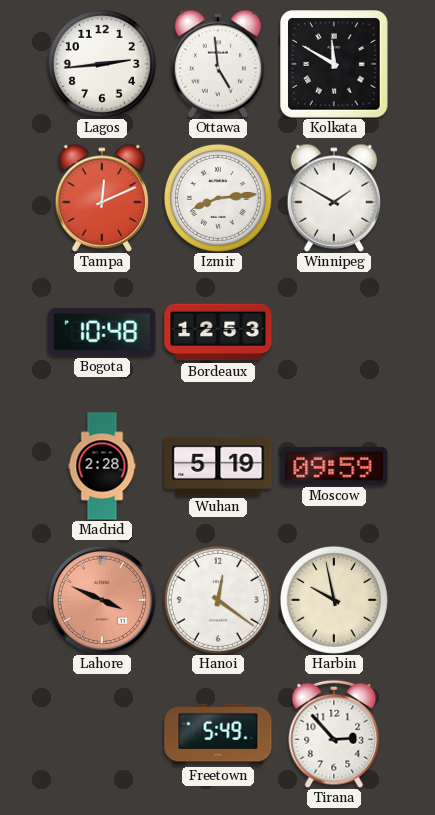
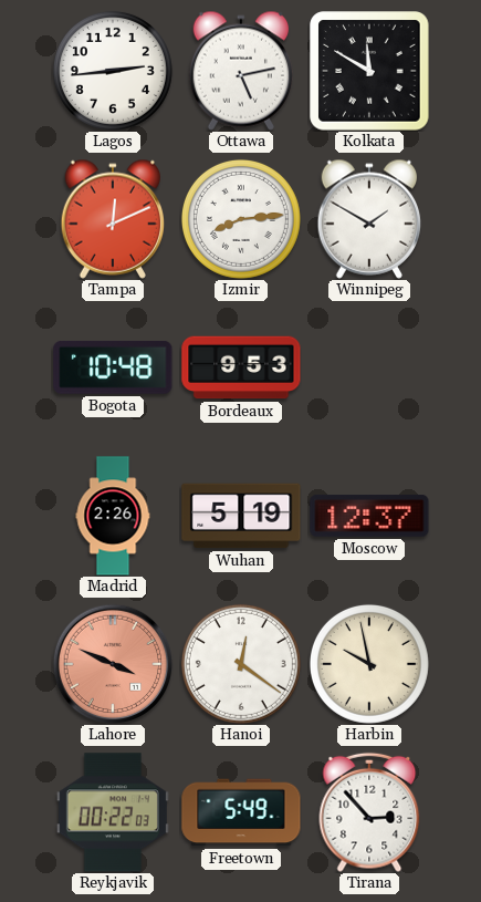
Ottawa: 4:59 -> 5:13 (240, 71)
Bordeaux: 12:53 -> 9:53 (241, 367)
Madrid: 2:28 -> 2:26 (113, 516)
Moscow: 09:59 -> 12:37 (369, 516)
Reykjavik: none -> 00:22 (113, 812)
